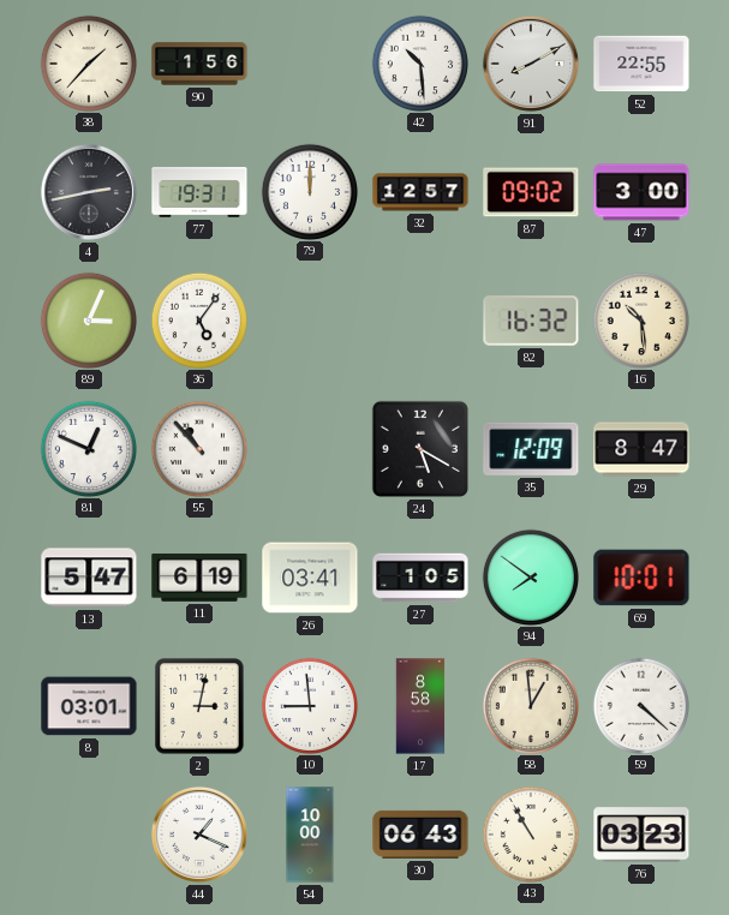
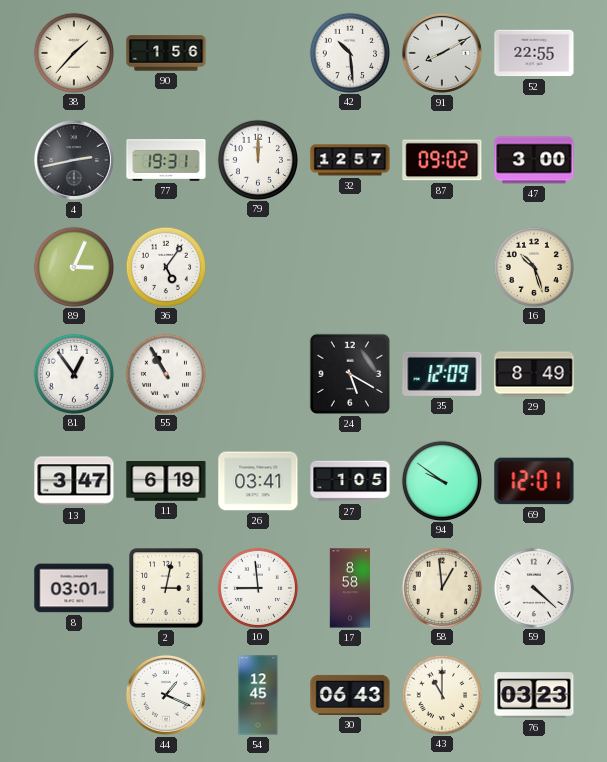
82: 16:32 -> none (531, 321)
16: 10:29 -> 10:27 (533, 266)
81: 12:49 -> 12:54 (73, 373)
55: 10:53 -> 10:55 (165, 373)
29: 8:47 -> 8:49 (534, 374)
13: 5:47 -> 3:47 (74, 481)
94: 7:51 -> 9:51 (441, 480)
69: 10:01 -> 12:01 (534, 481)
54: 10:00 -> 12:45 (258, 695)
43: 10:55 -> 11:00 (441, 694)
